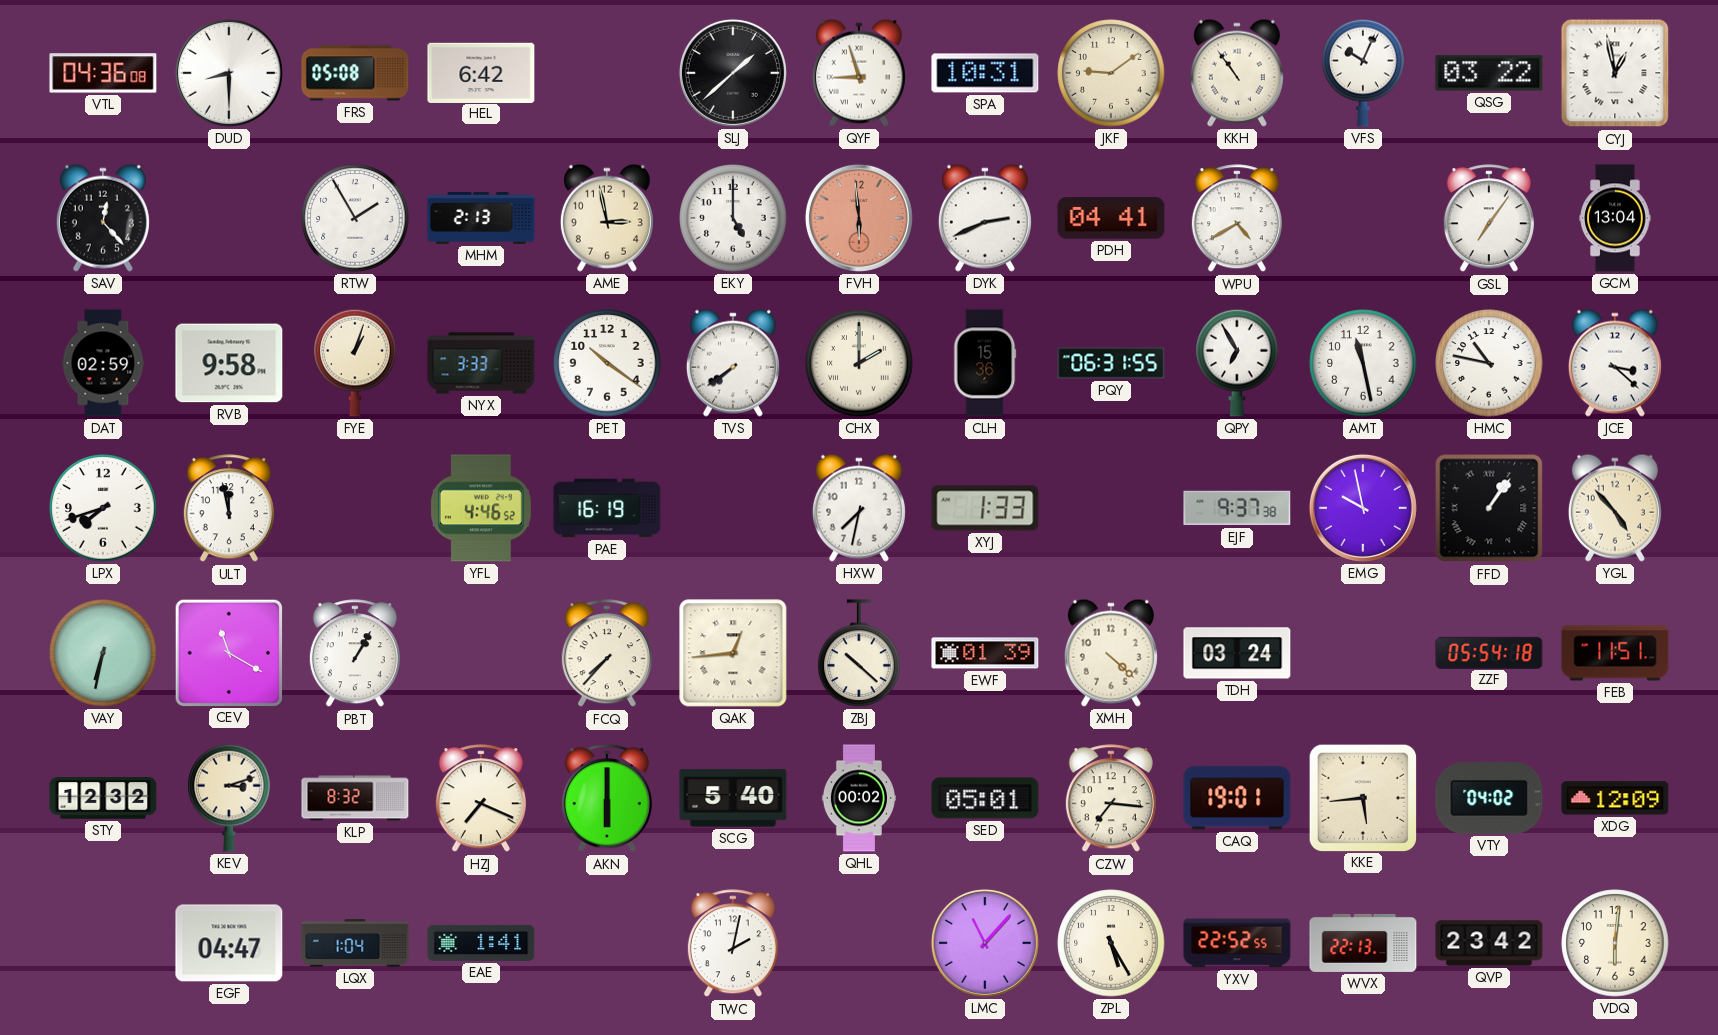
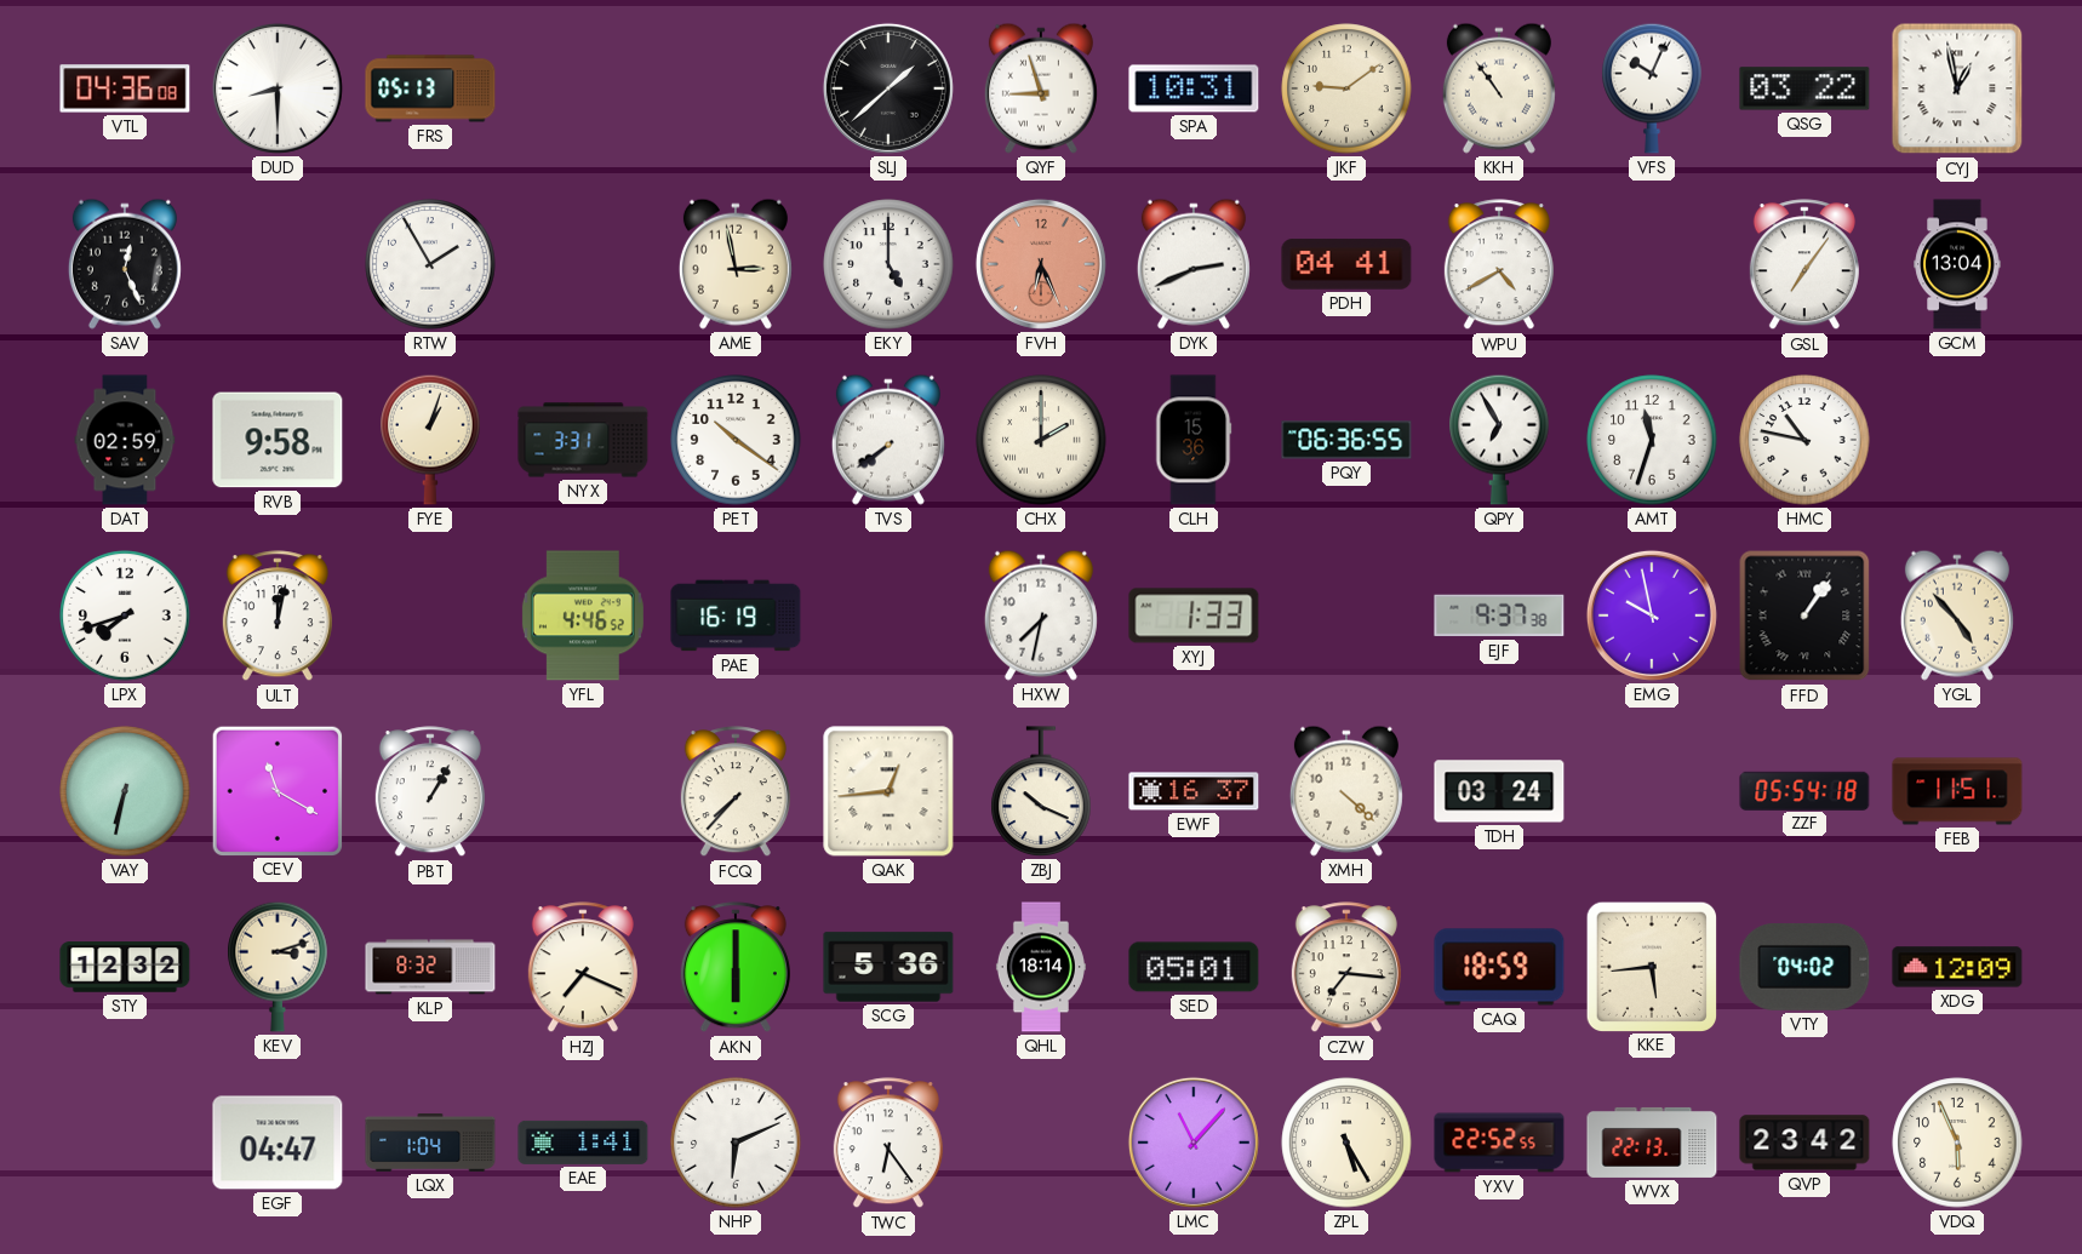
FRS: 05:08 -> 05:13 (430, 88)
HEL: 6:42 -> none (481, 72)
SAV: 12:23 -> 12:26 (125, 264)
MHM: 2:13 -> none (481, 218)
FVH: 5:59 -> 6:26 (1041, 264)
NYX: 3:33 -> 3:31 (583, 440)
PQY: 06:31 -> 06:36 (1346, 440)
AMT: 11:28 -> 11:33 (1652, 440)
JCE: 3:22 -> none (1615, 363)
ULT: 11:58 -> 12:02 (278, 617)
ZBJ: 10:22 -> 10:19 (1041, 791)
EWF: 01:39 -> 16:37 (1194, 791)
SCG: 5:40 -> 5:36 (888, 967)
QHL: 00:02 -> 18:14 (1041, 967)
CAQ: 19:01 -> 18:59 (1499, 967)
NHP: none -> 6:11 (736, 1143)
TWC: 2:02 -> 6:24 (888, 1144)
VDQ: 6:01 -> 5:56 (1957, 1143)
